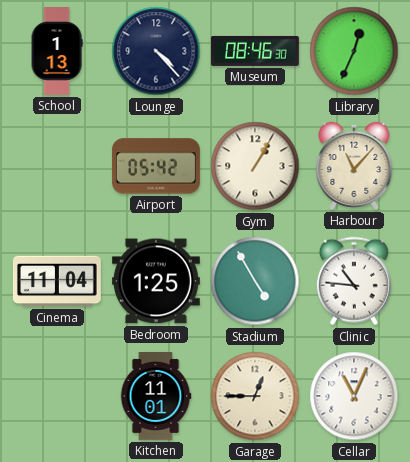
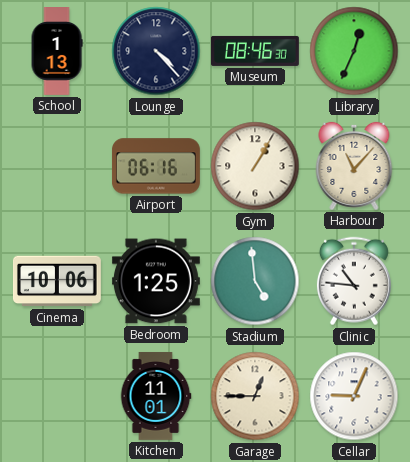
Airport: 05:42 -> 06:16 (156, 166)
Cinema: 11:04 -> 10:06 (57, 281)
Stadium: 4:55 -> 4:59 (255, 281)
Cellar: 11:04 -> 9:04 (354, 396)
